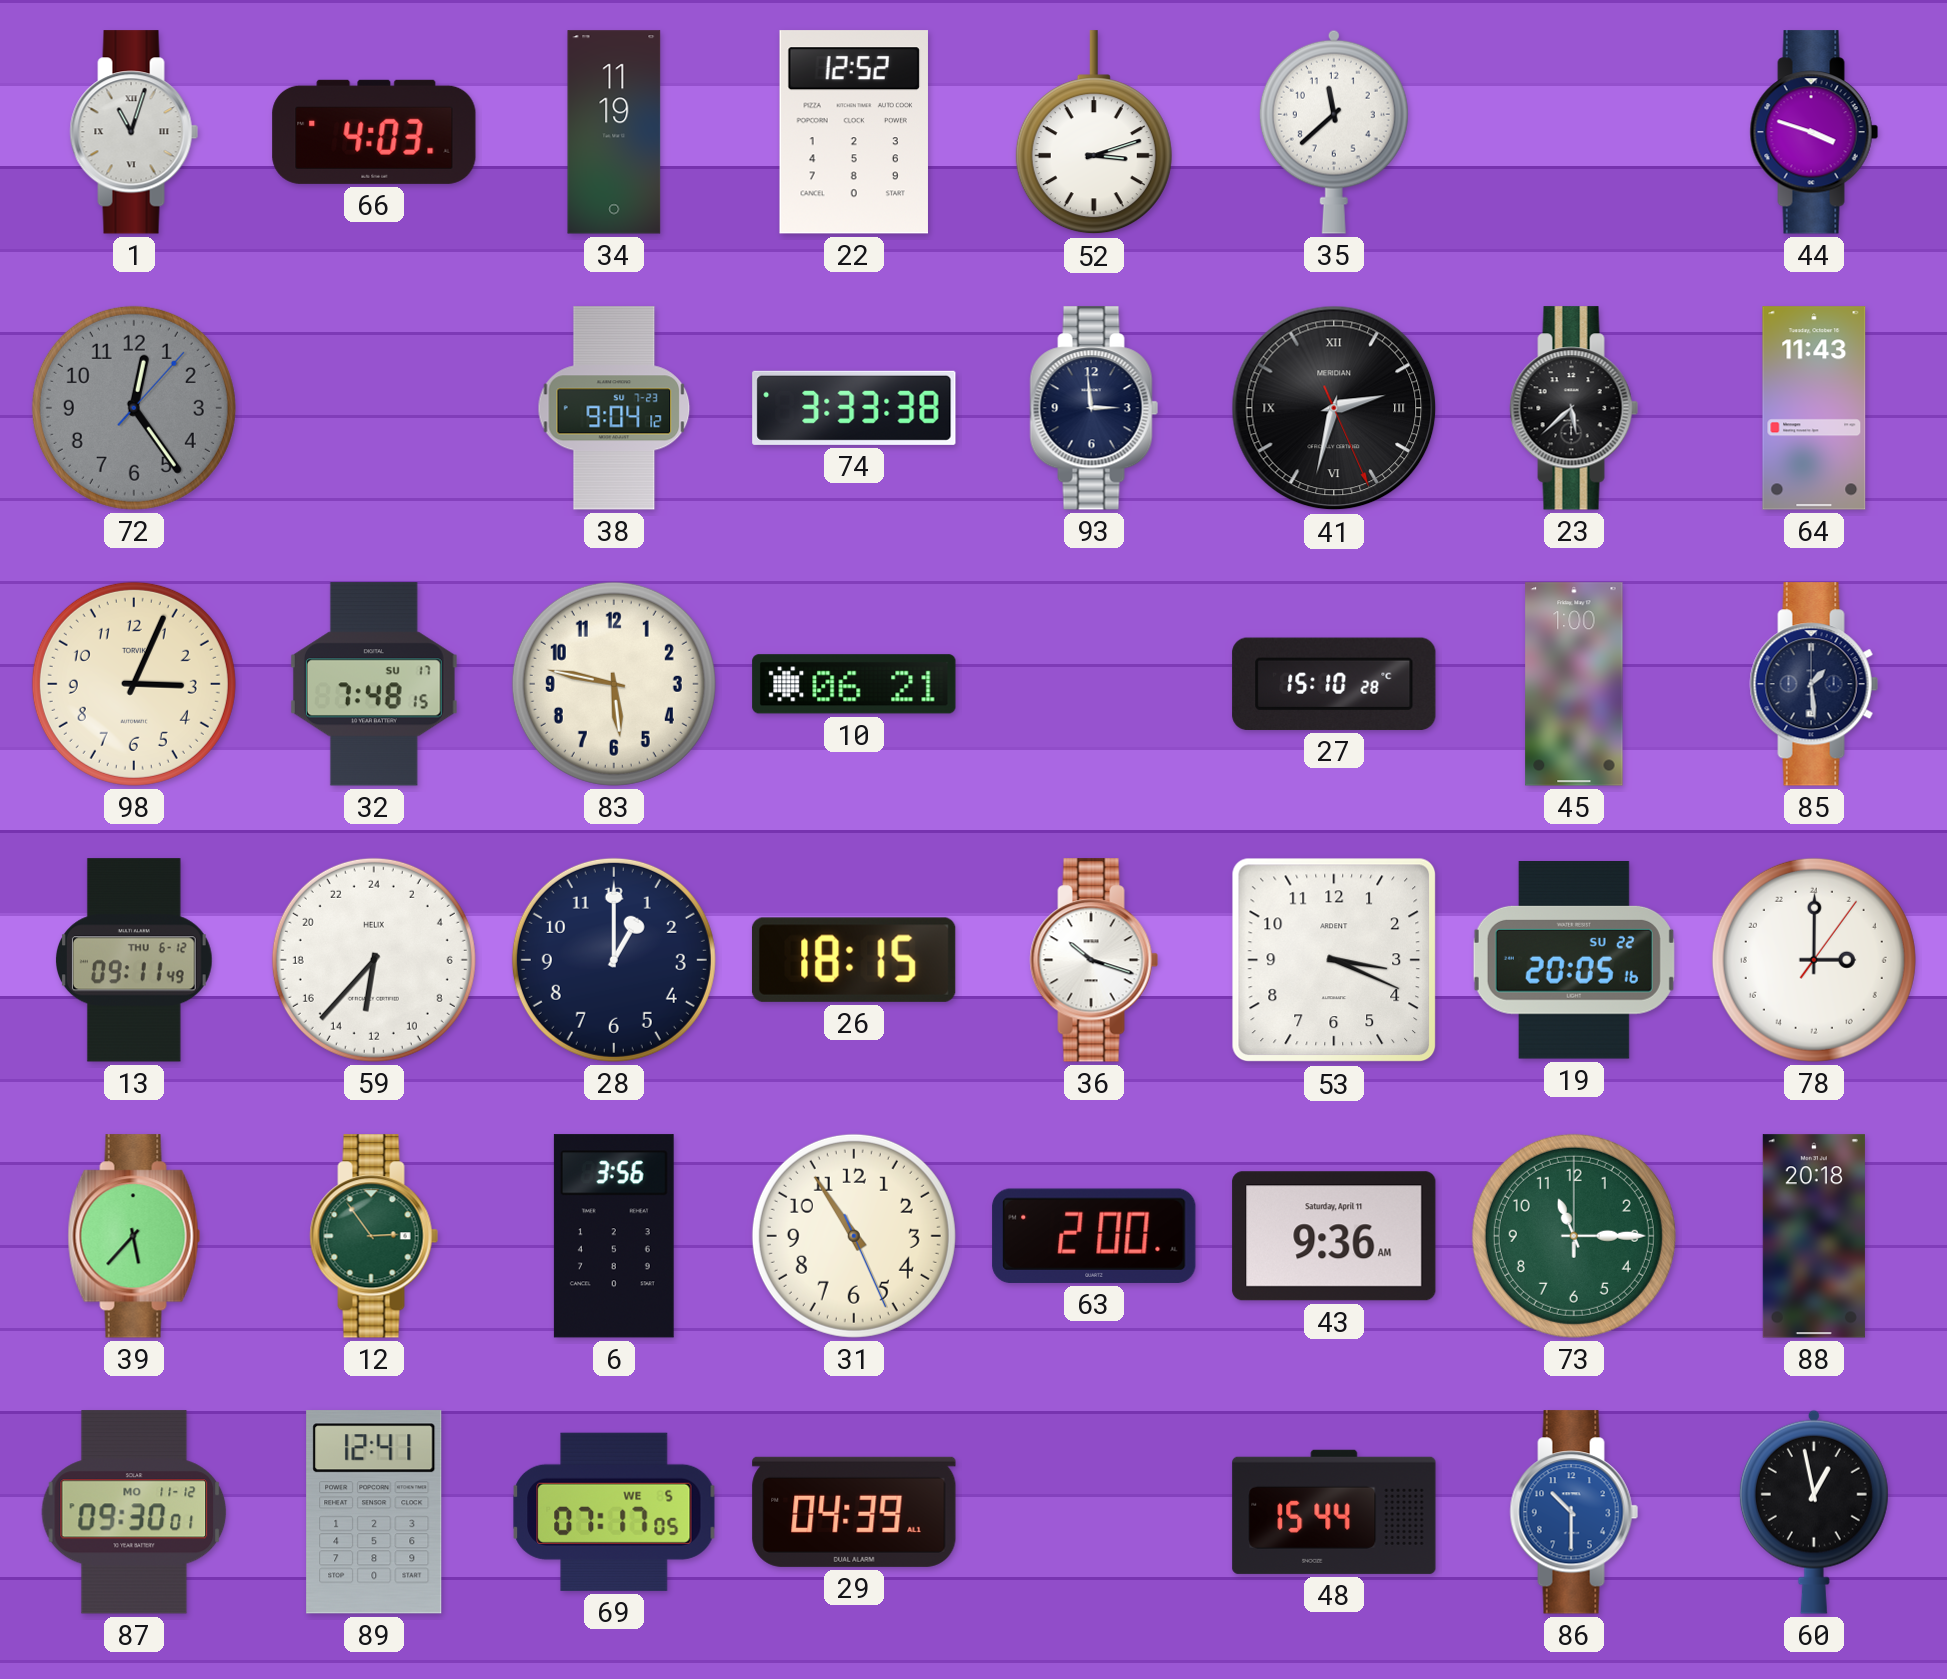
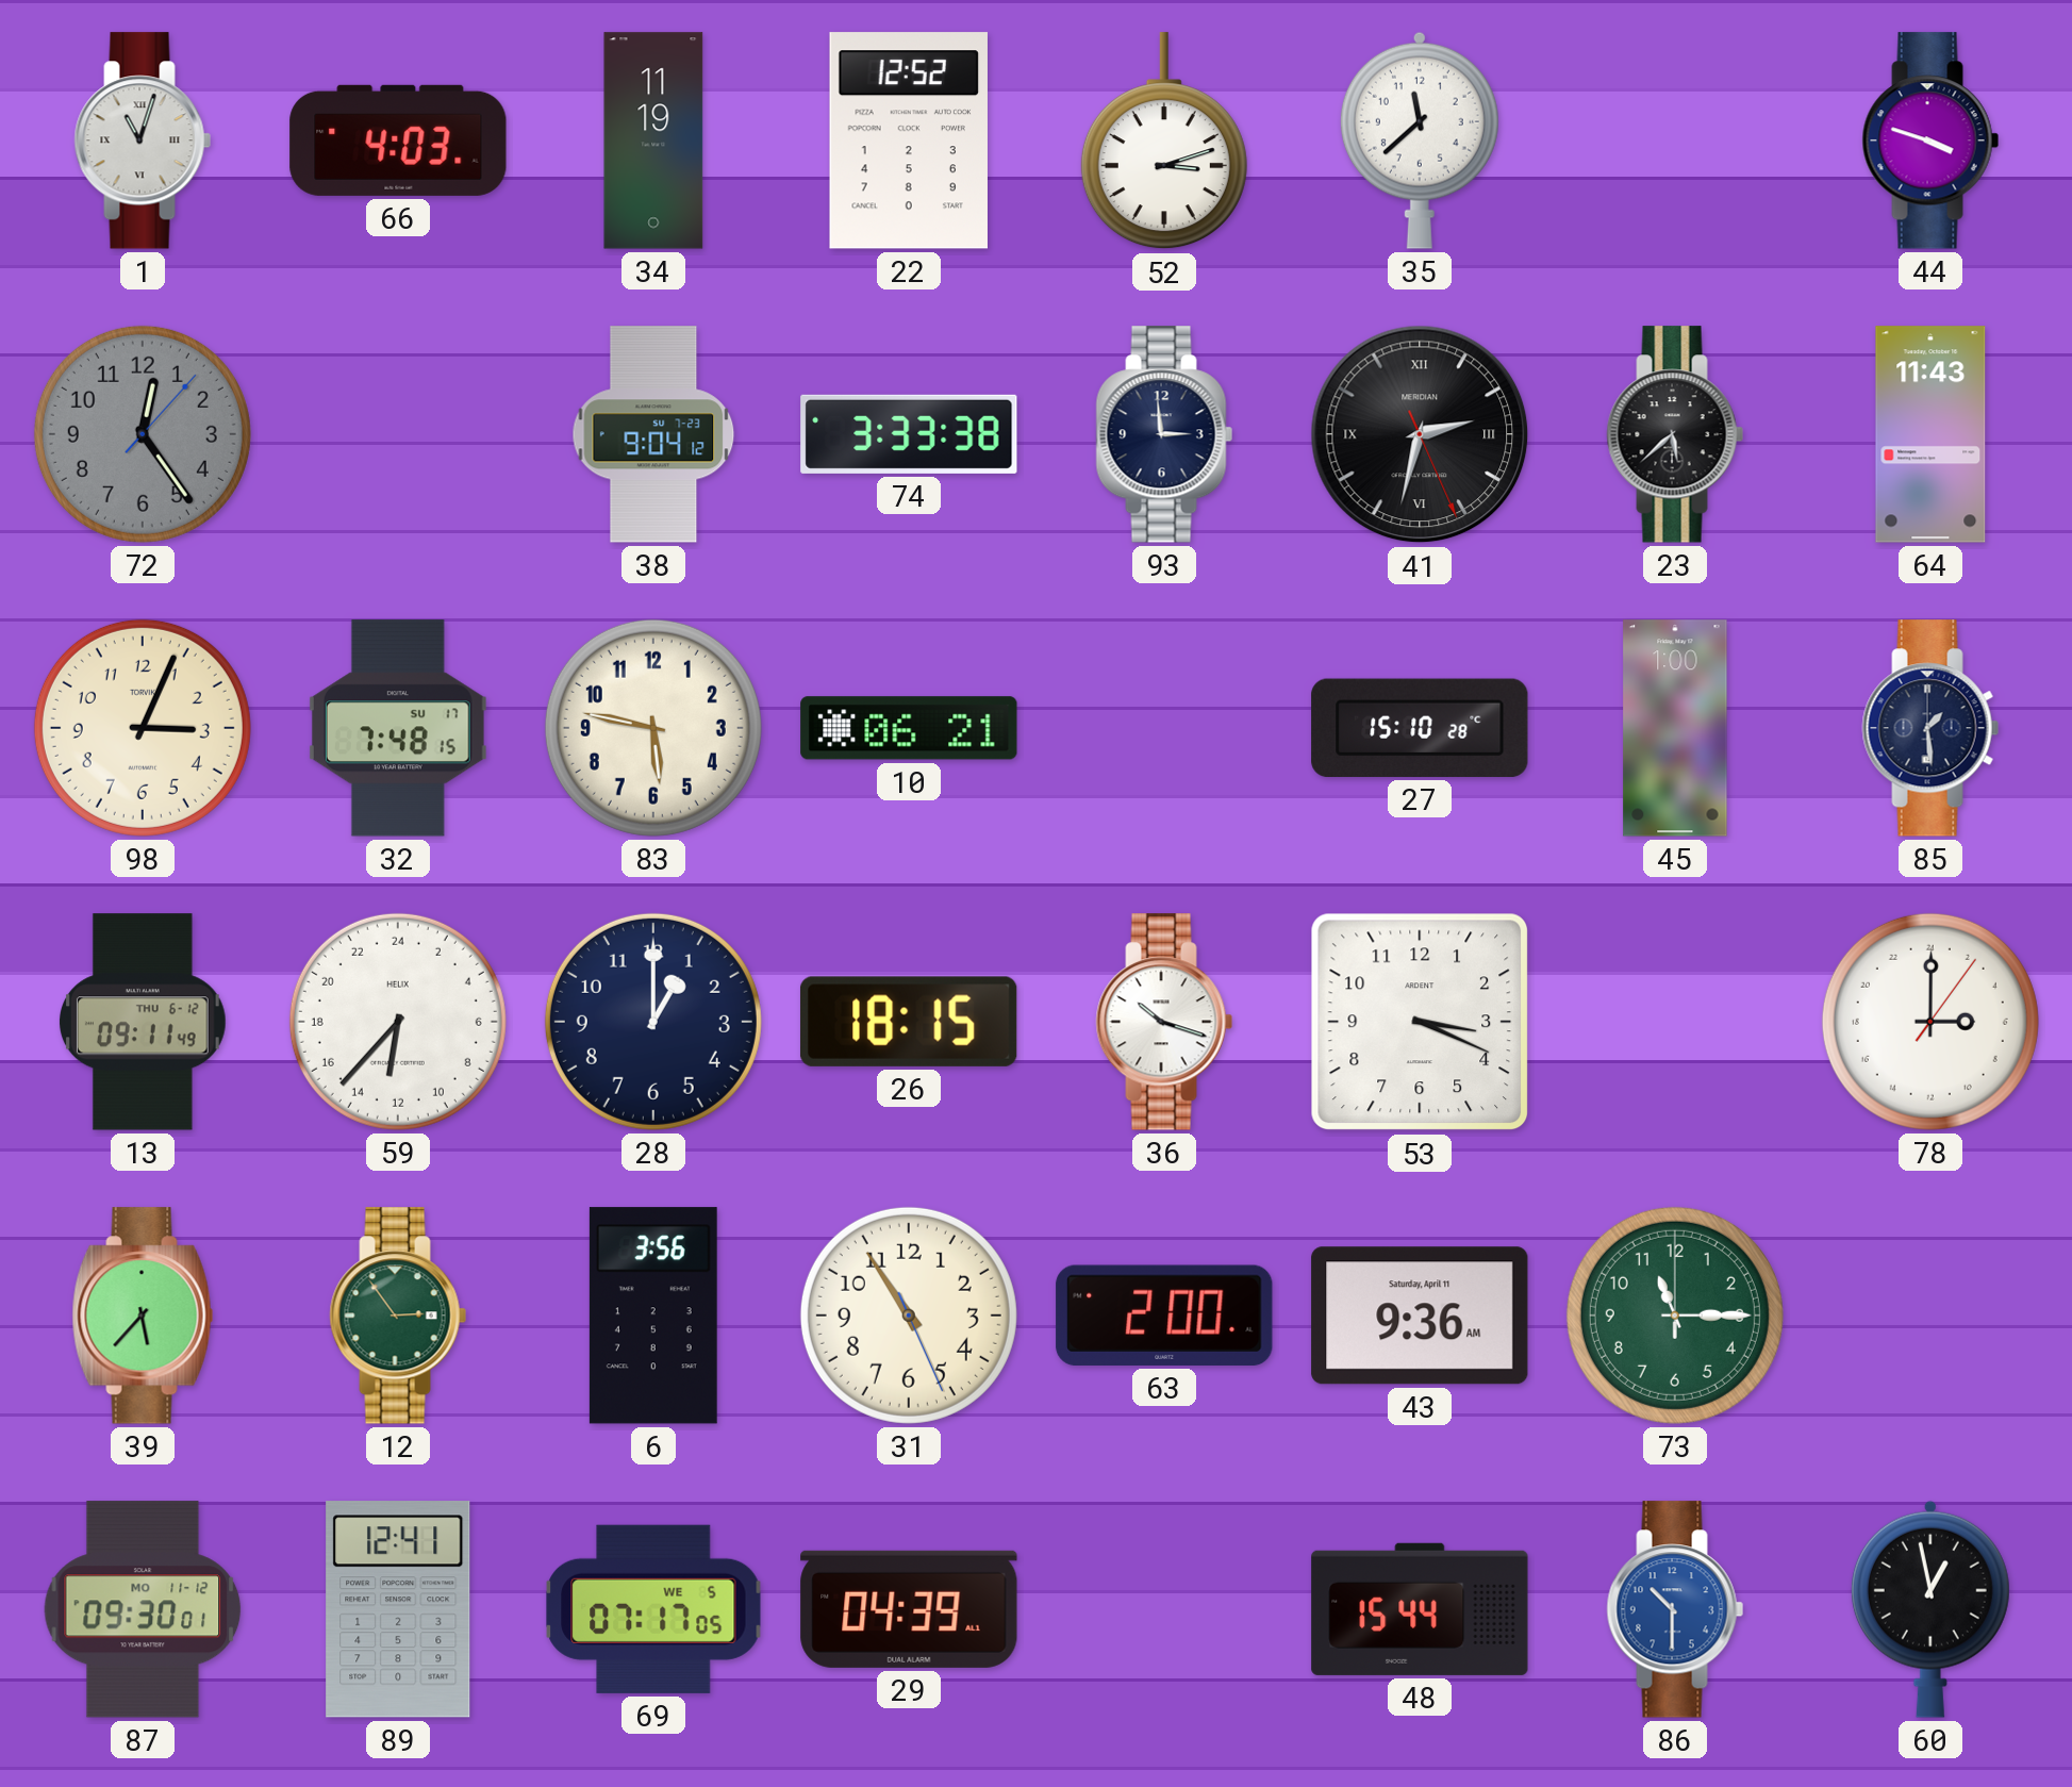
19: 20:05 -> none (1574, 961)
88: 20:18 -> none (1814, 1236)
